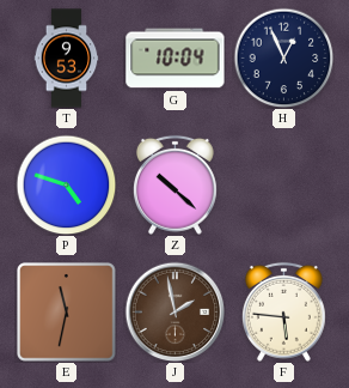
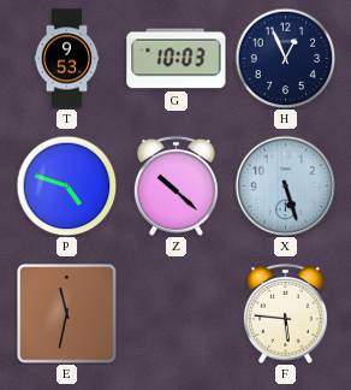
G: 10:04 -> 10:03 (177, 59)
X: none -> 5:27 (285, 185)
J: 1:58 -> none (174, 311)
